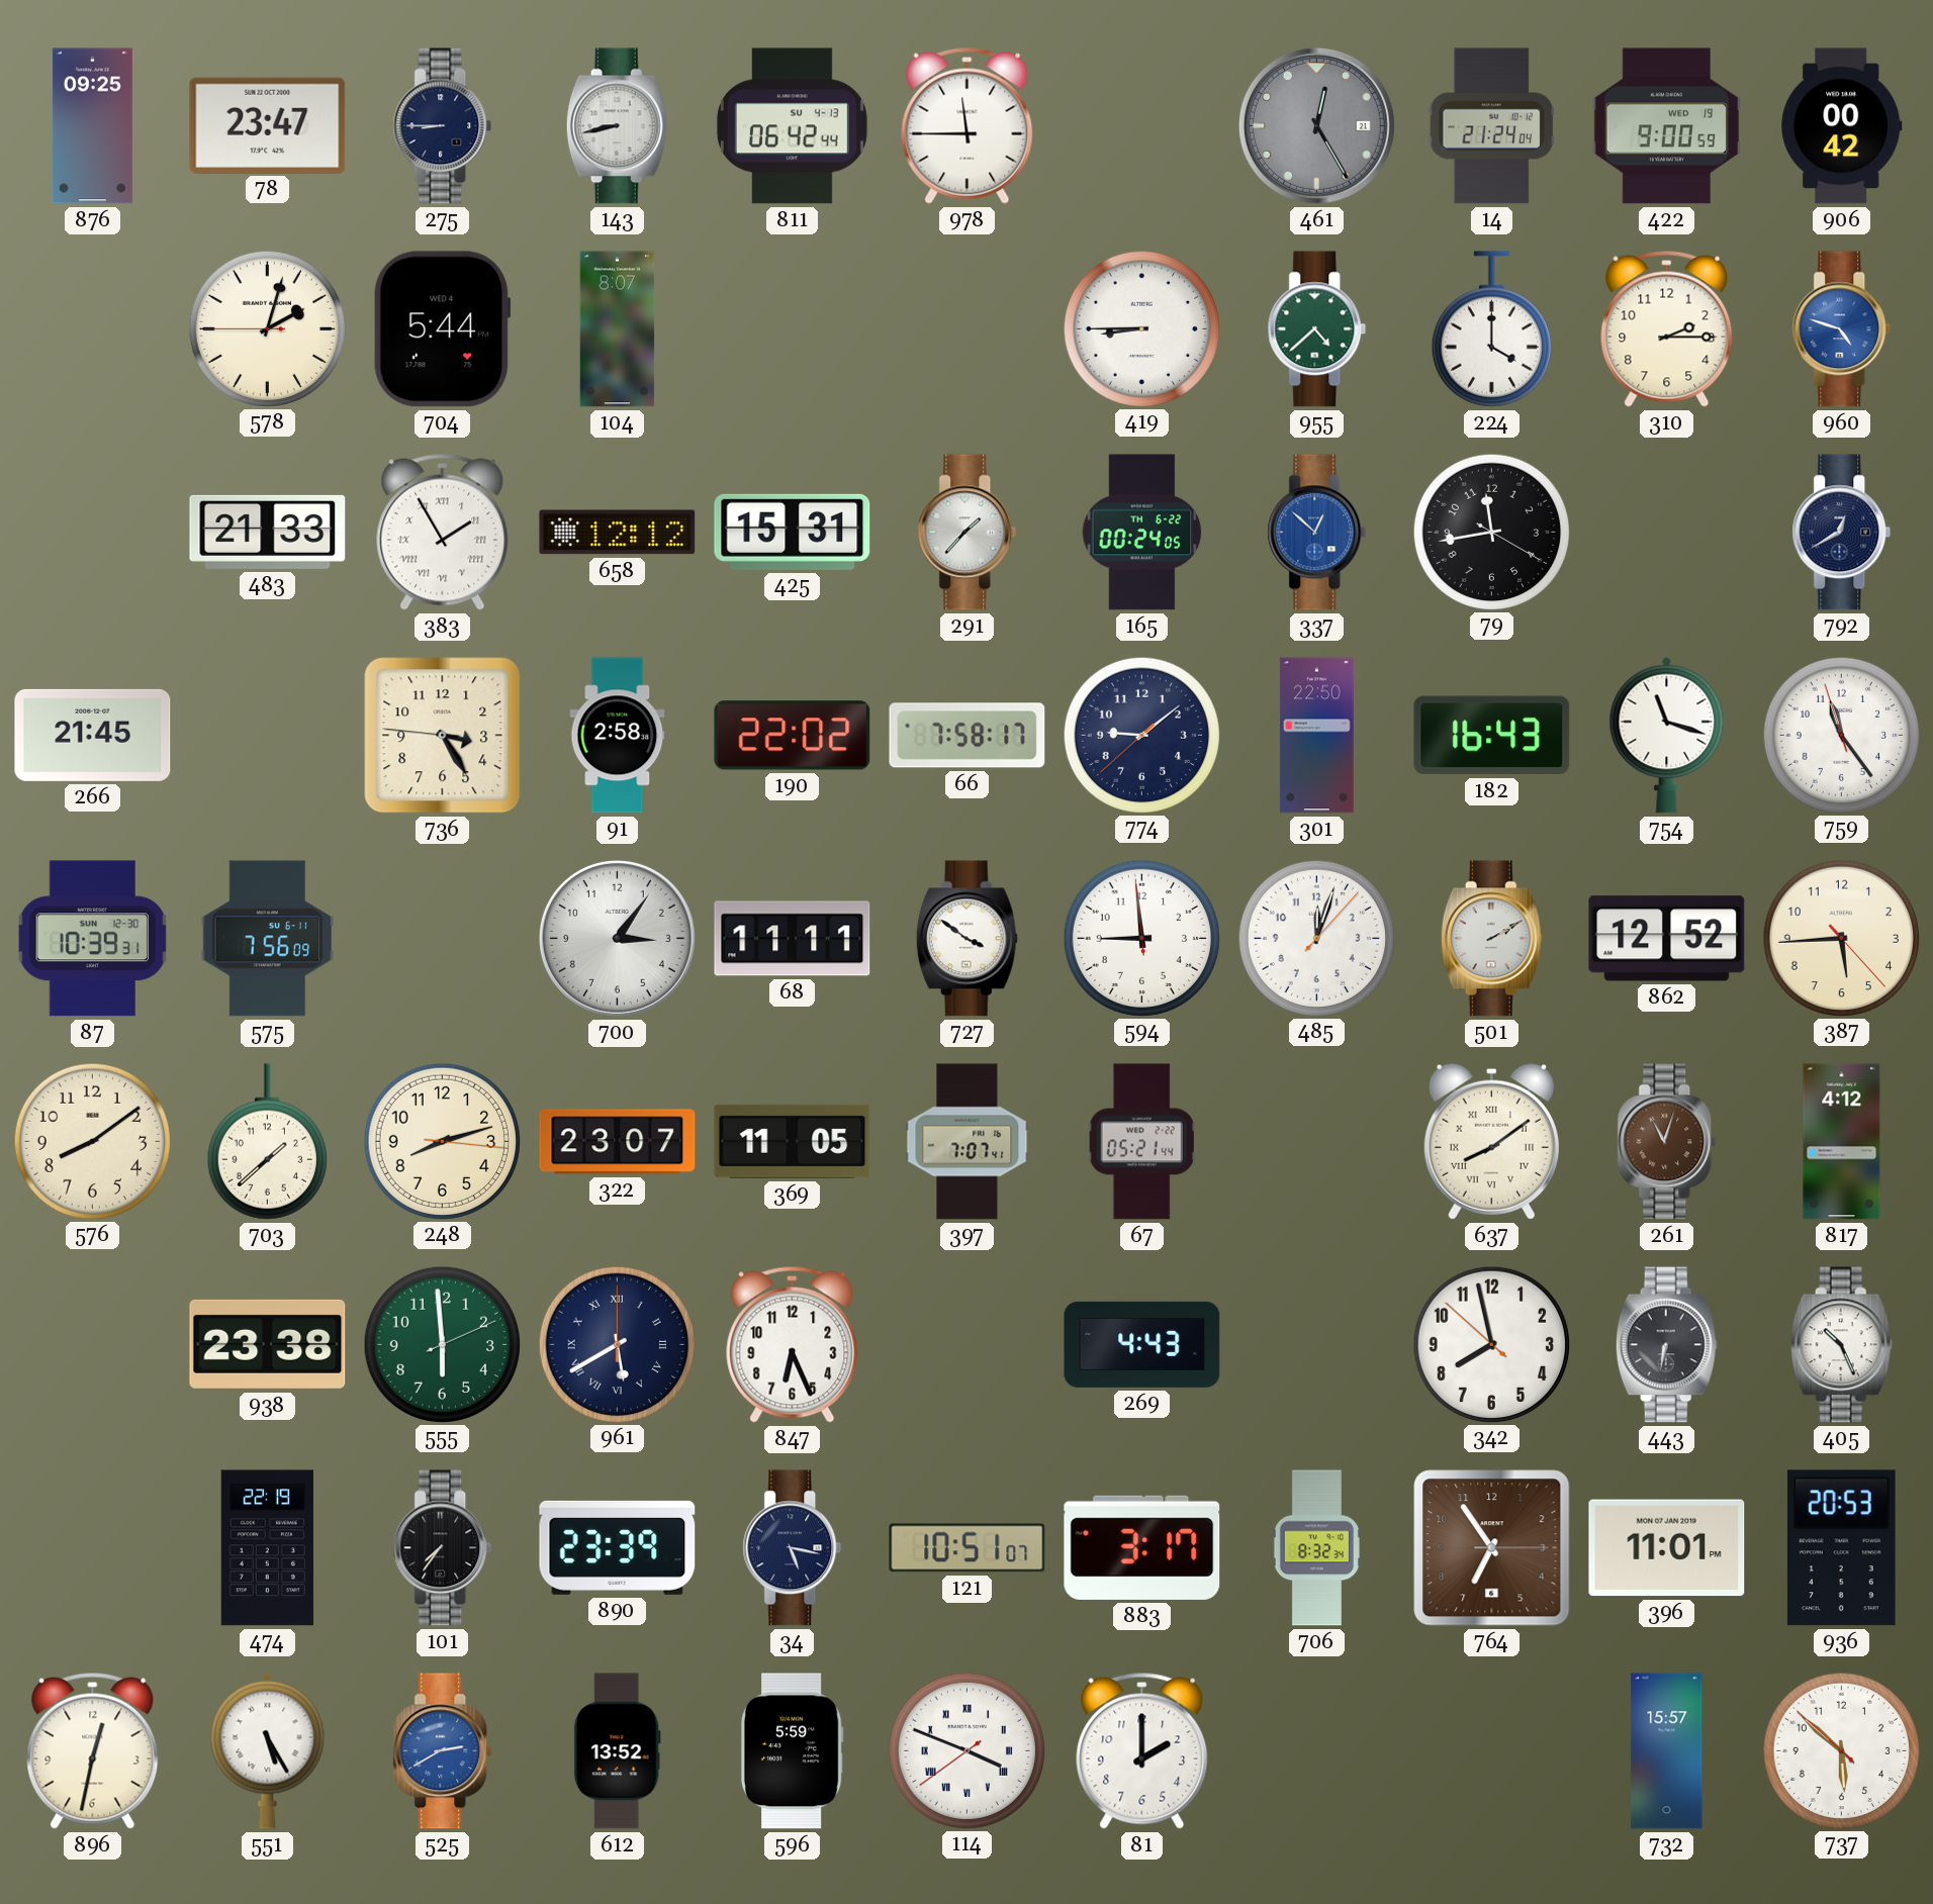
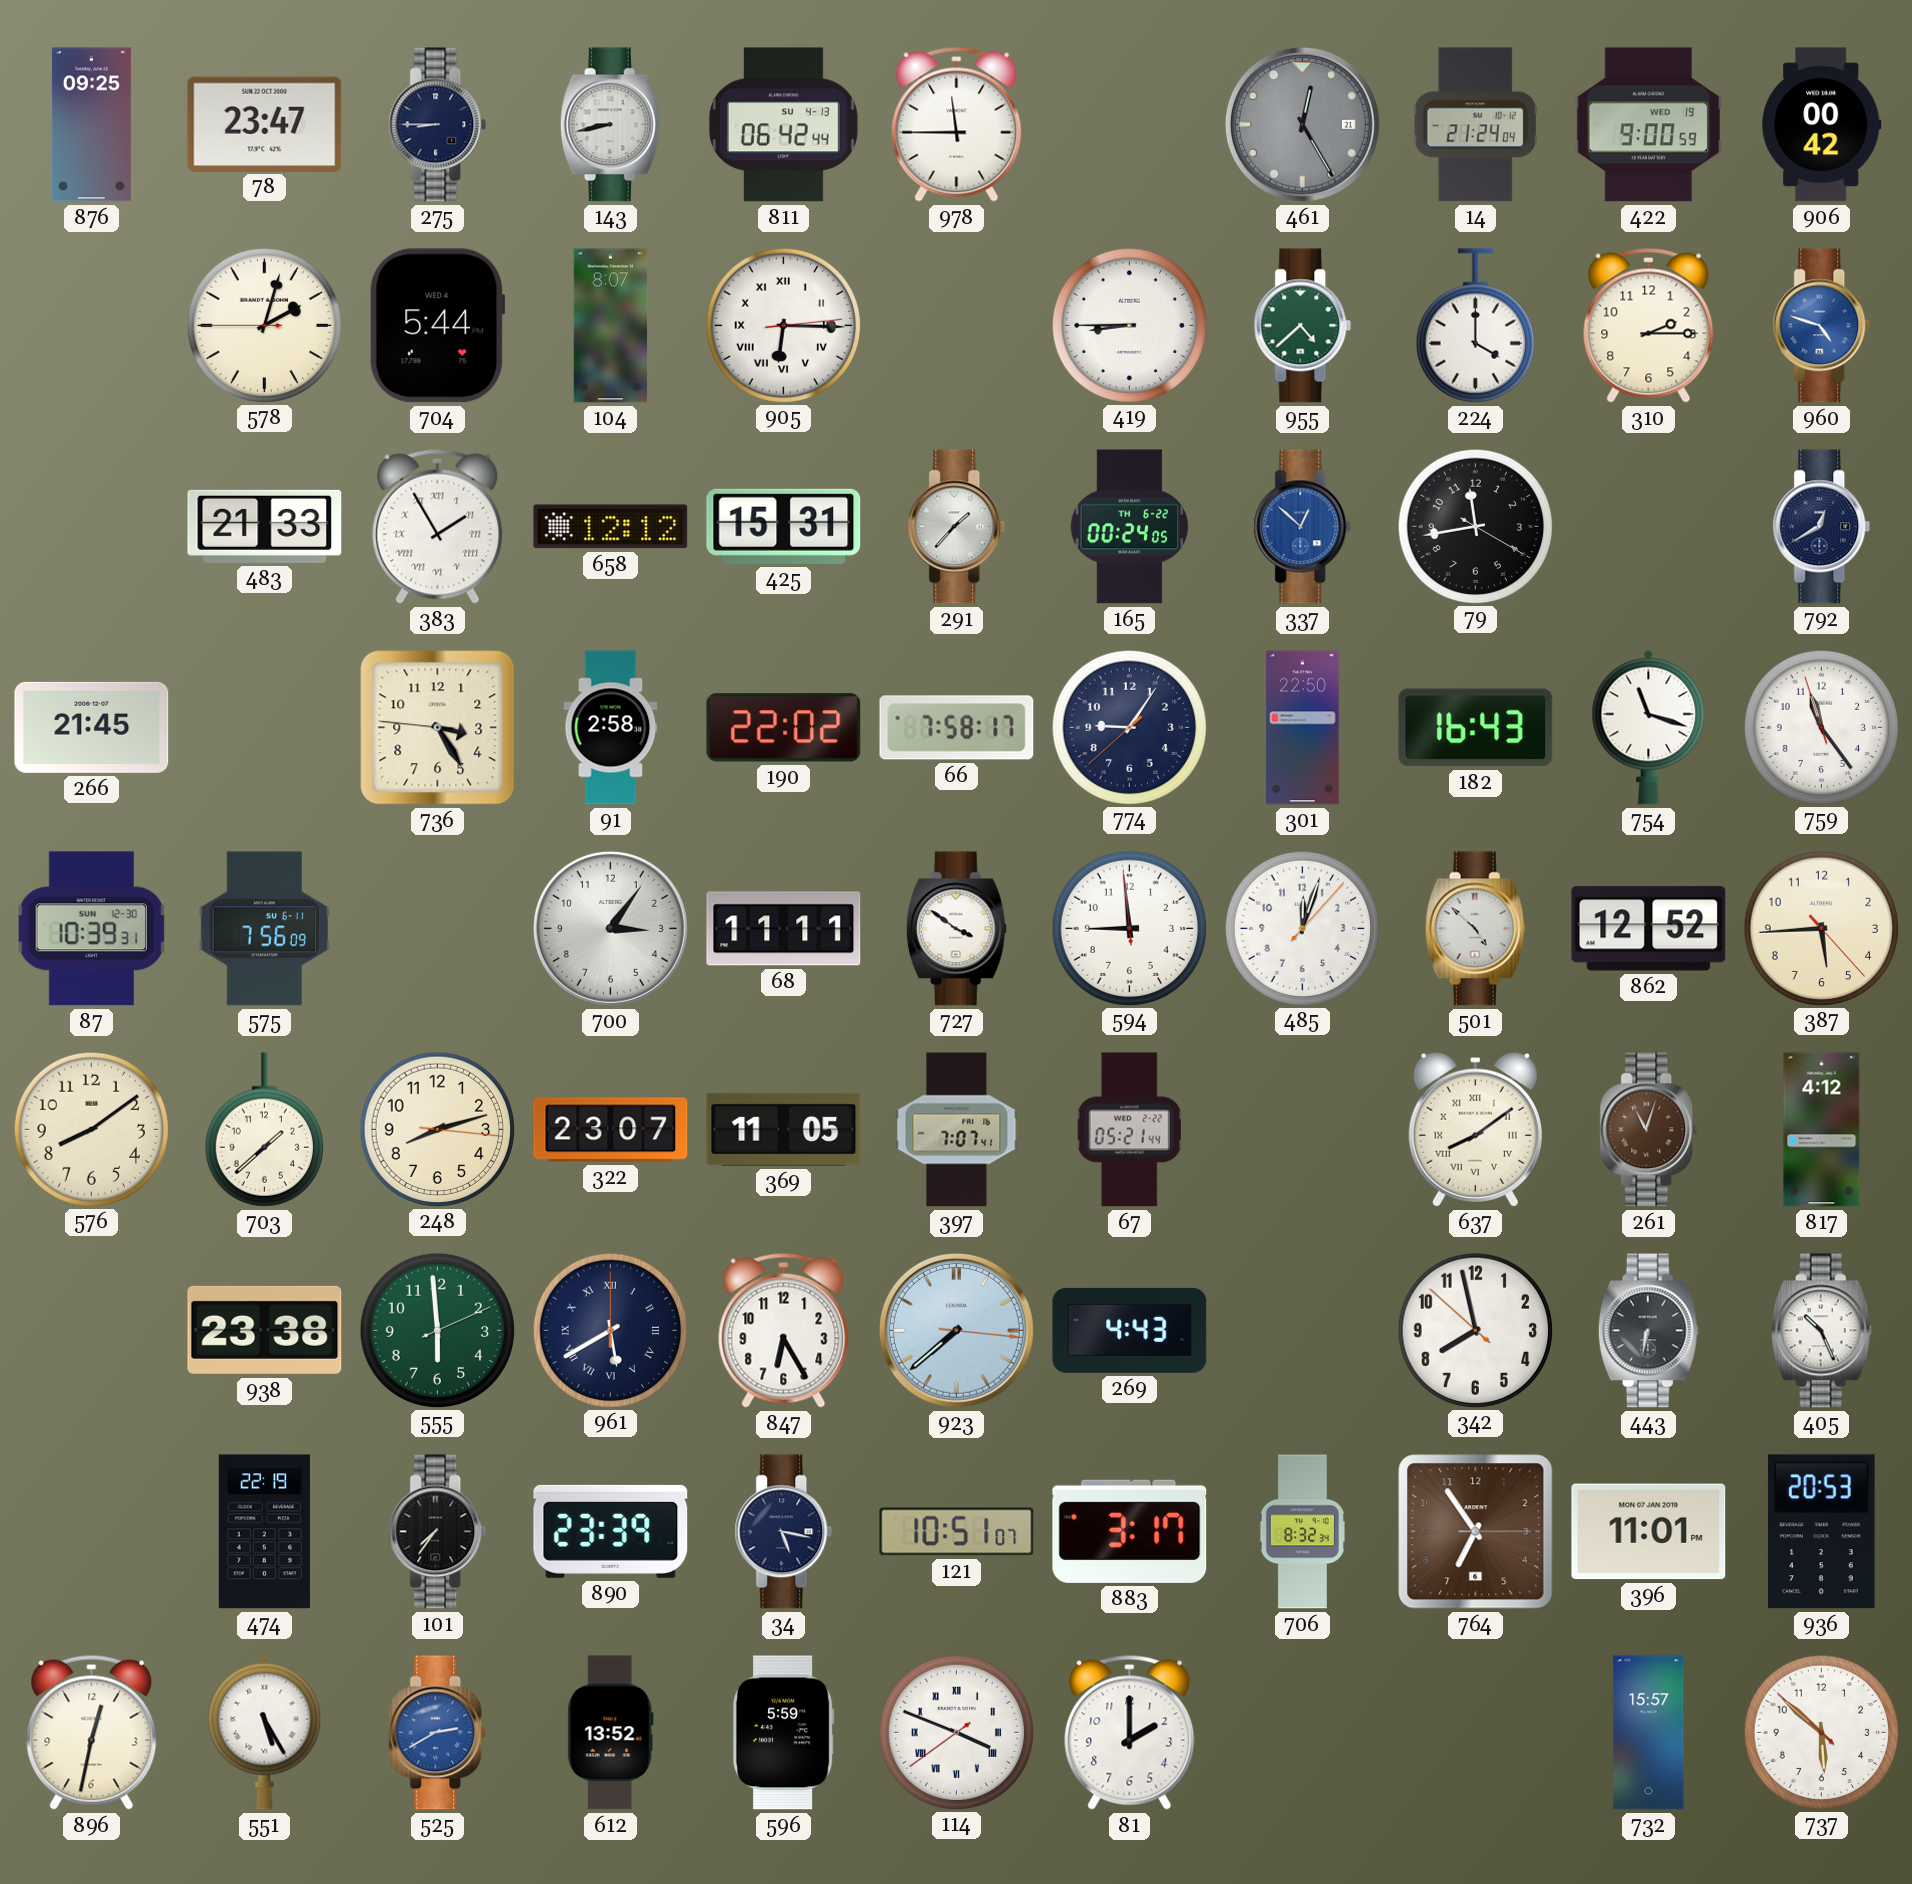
905: none -> 6:15 (783, 325)
774: 9:08 -> 9:05 (1129, 727)
501: 2:10 -> 4:52 (1475, 929)
847: 6:26 -> 6:25 (784, 1330)
923: none -> 7:38 (956, 1330)
